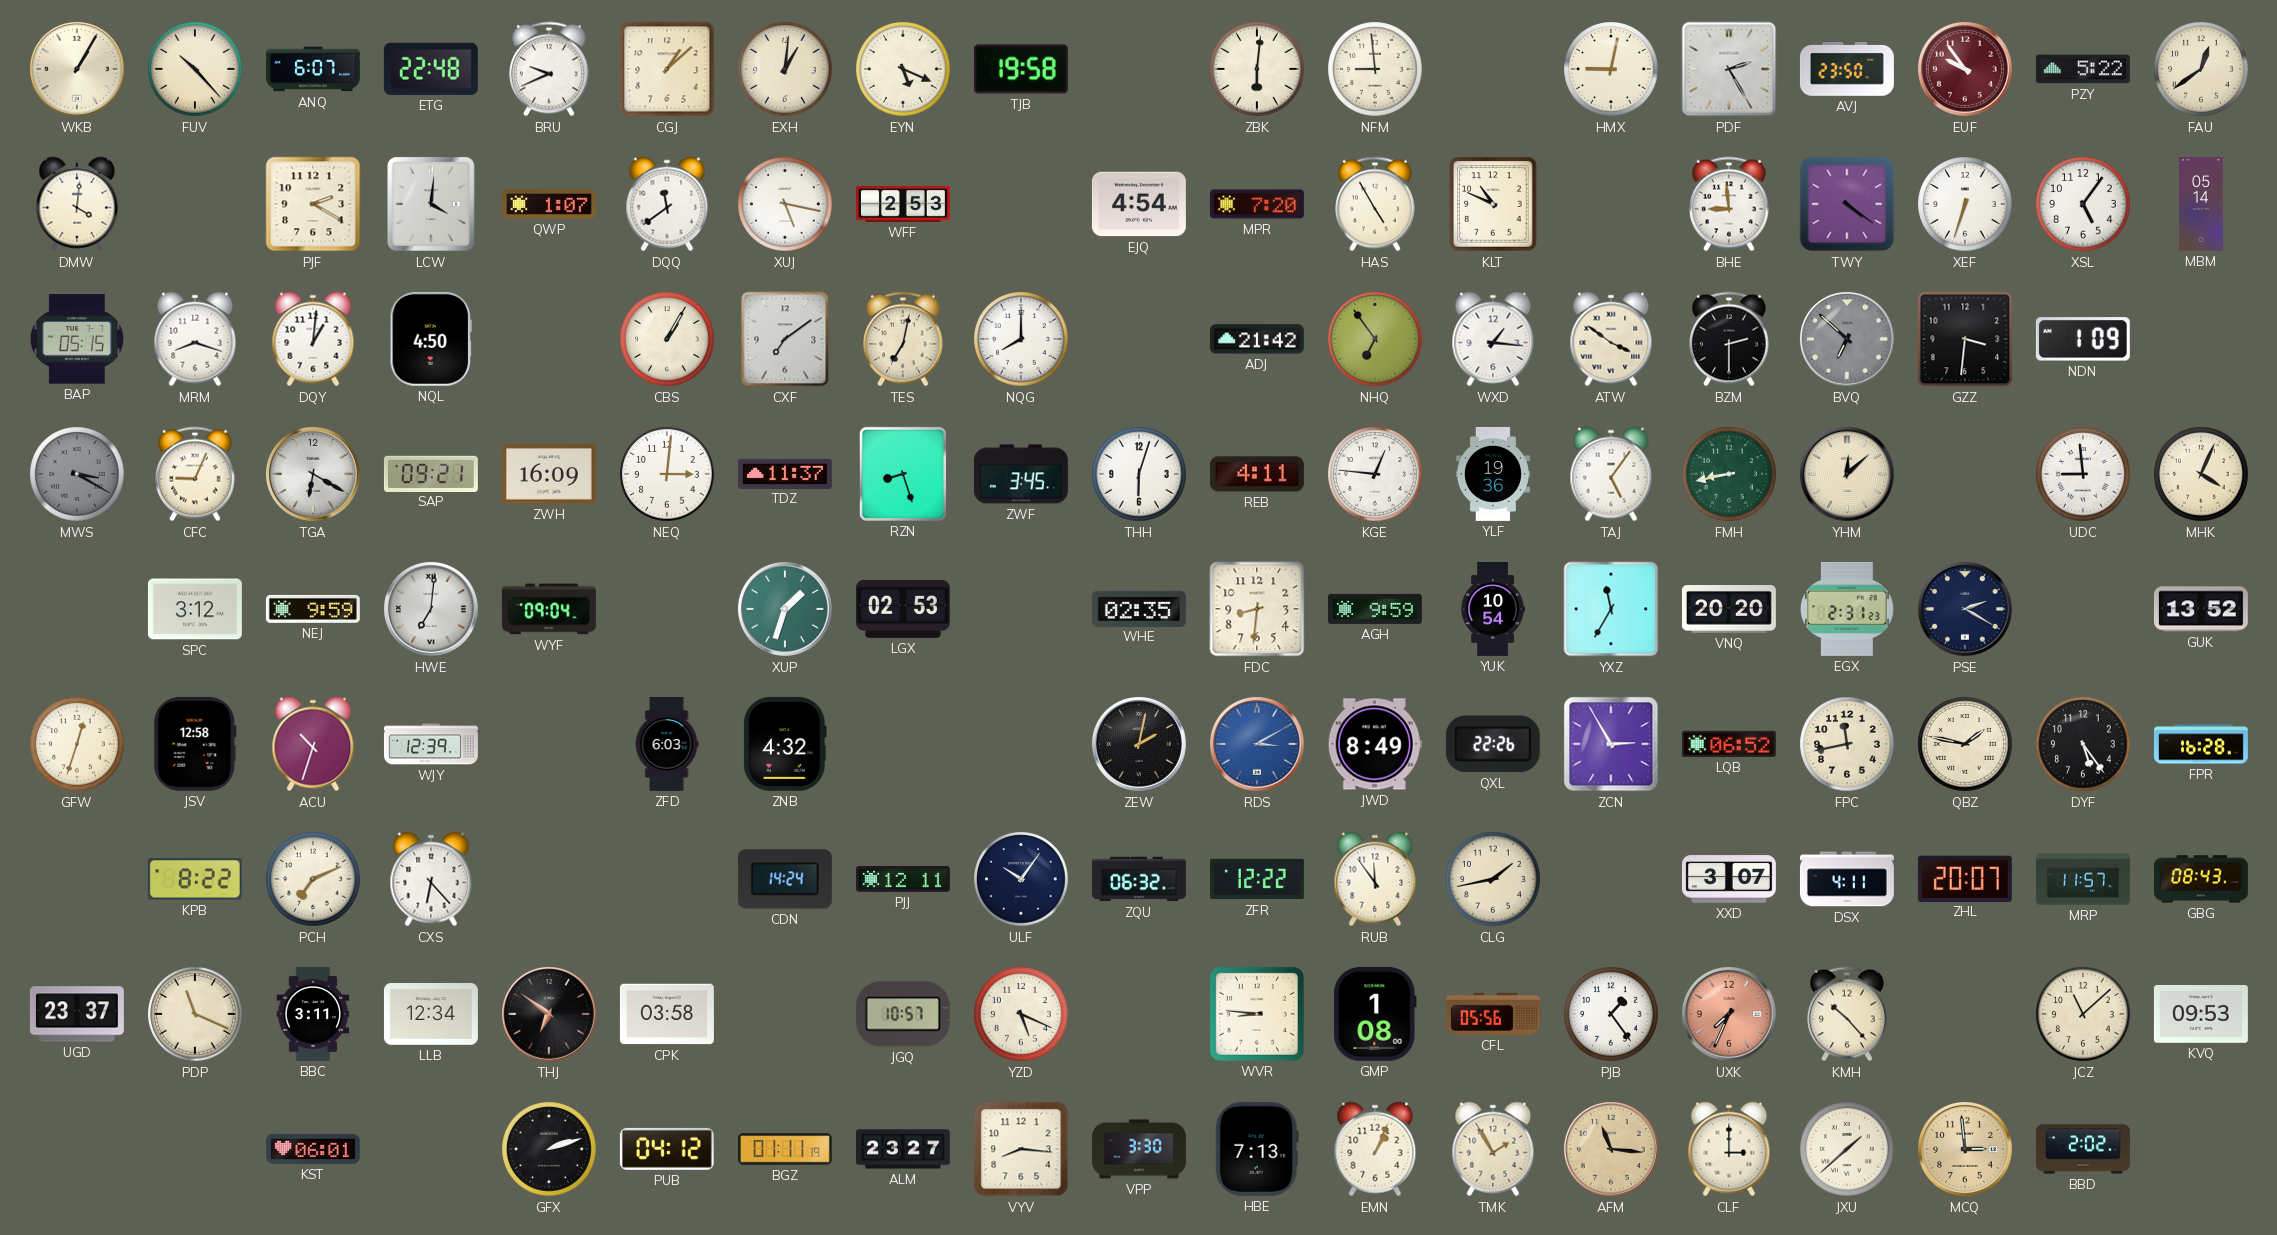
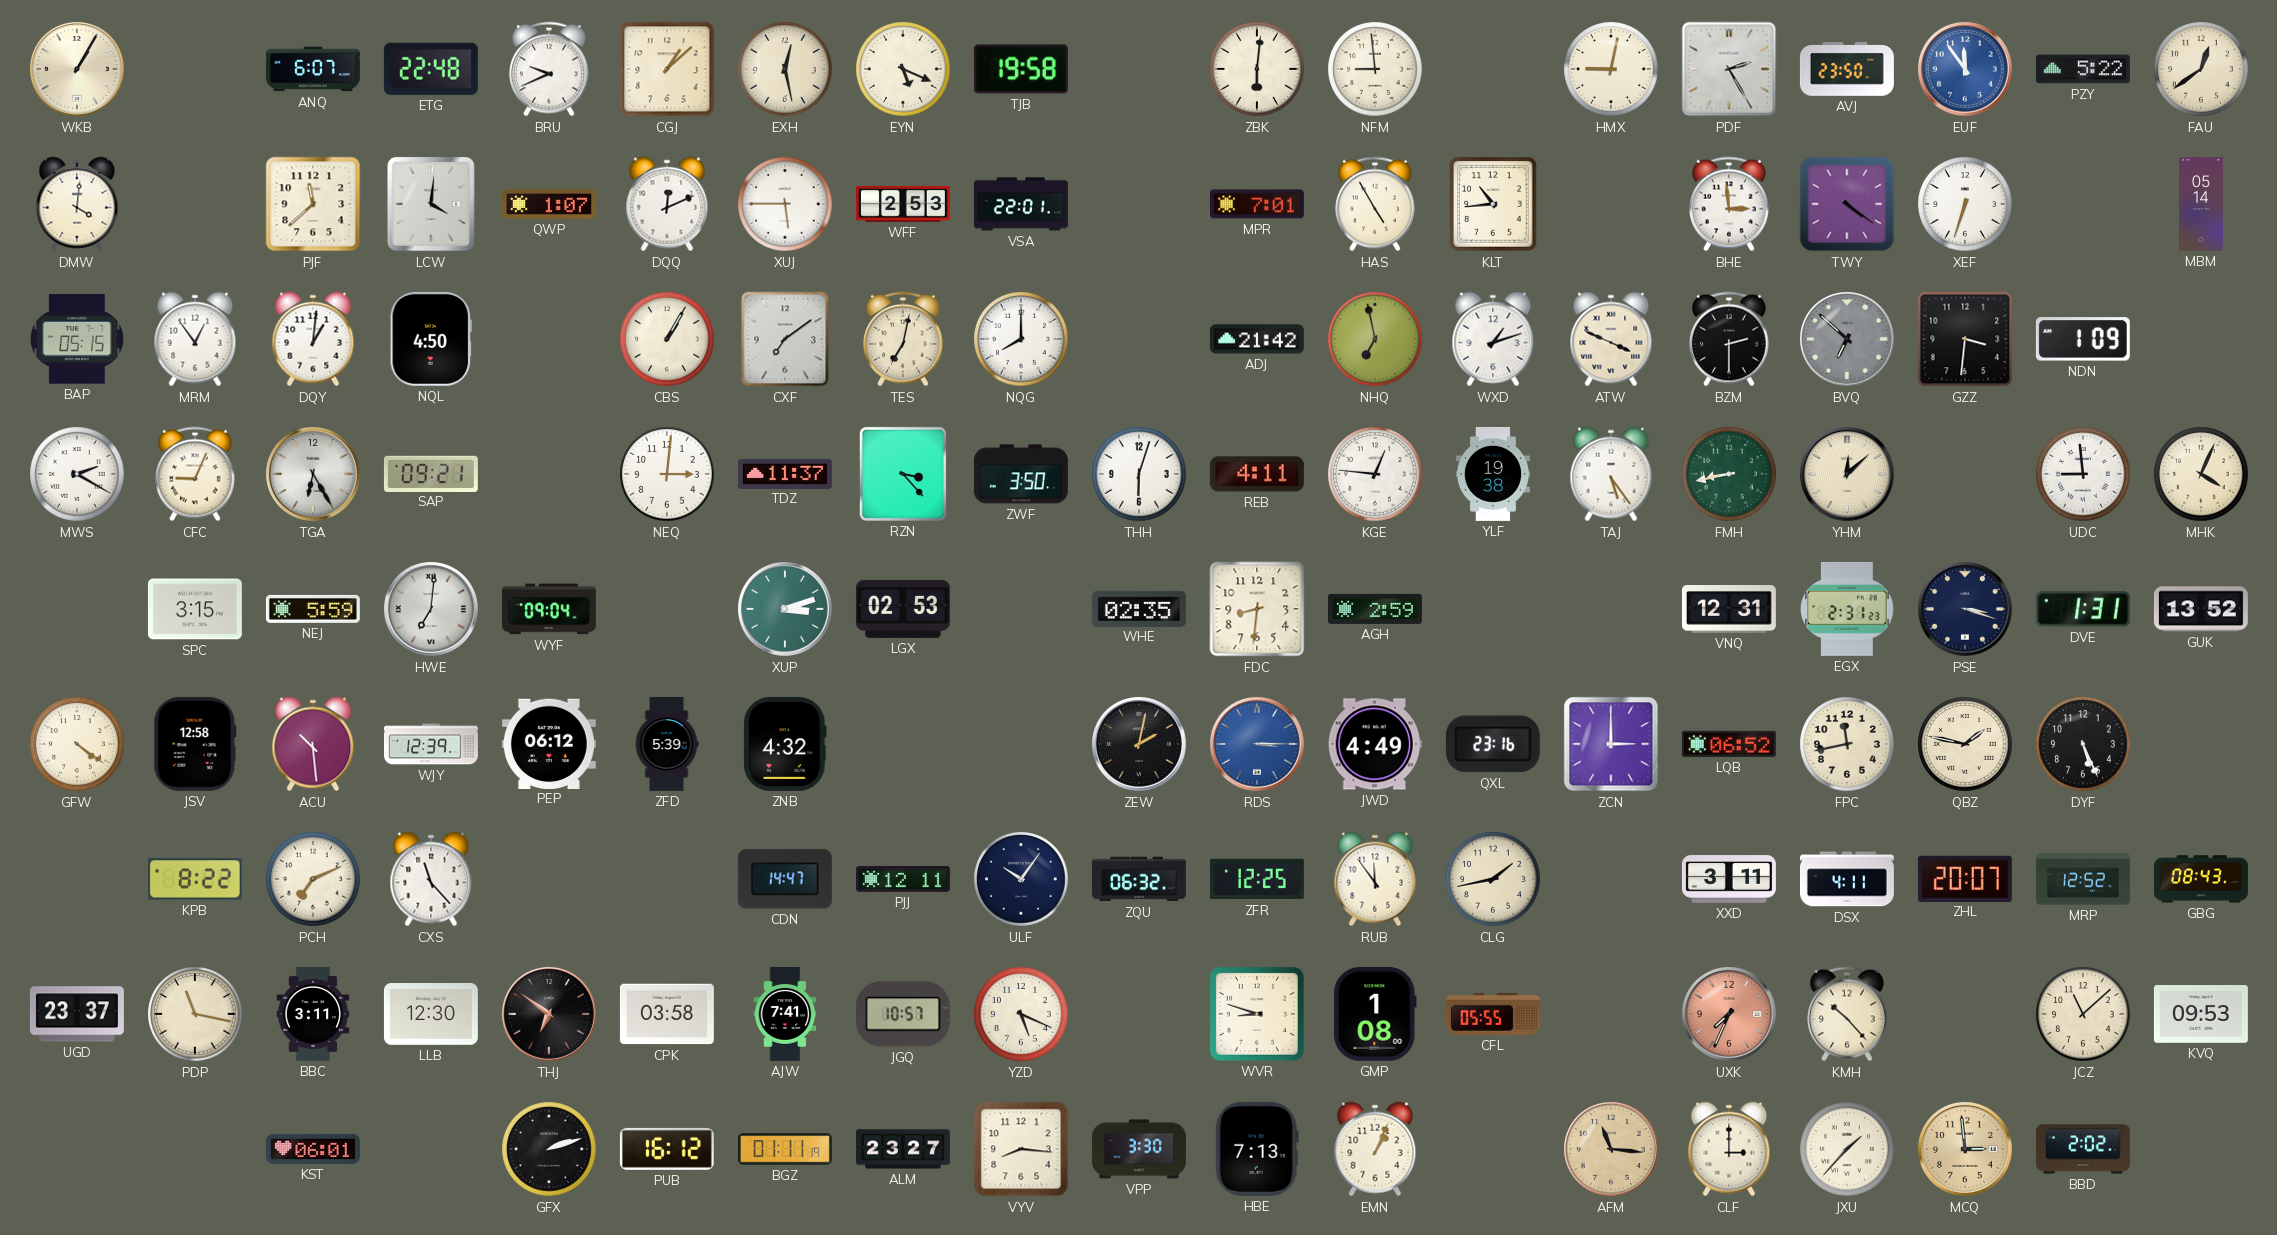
FUV: 10:23 -> none (195, 69)
EXH: 1:01 -> 12:28 (785, 69)
EUF: 9:54 -> 11:54 (1965, 69)
EUF dial: burgundy -> blue (1965, 69)
PJF: 2:20 -> 11:38 (313, 204)
DQQ: 11:39 -> 12:11 (667, 204)
XUJ: 5:17 -> 5:45 (785, 204)
VSA: none -> 22:01 (1021, 204)
EJQ: 4:54 -> none (1139, 204)
MPR: 7:20 -> 7:01 (1257, 204)
KLT: 10:49 -> 10:44 (1493, 204)
BHE: 8:59 -> 2:59 (1729, 204)
XSL: 5:06 -> none (2083, 204)
MRM: 8:18 -> 12:54 (195, 339)
NHQ: 6:54 -> 6:58 (1375, 339)
WXD: 1:16 -> 1:12 (1493, 339)
ATW: 3:51 -> 3:49 (1611, 339)
MWS: 3:20 -> 2:20 (77, 474)
MWS dial: grey -> white (77, 474)
TGA: 6:20 -> 6:25 (313, 474)
ZWH: 16:09 -> none (549, 475)
RZN: 8:27 -> 3:23 (903, 474)
ZWF: 3:45 -> 3:50 (1021, 474)
YLF: 19:36 -> 19:38 (1493, 474)
TAJ: 5:06 -> 5:24 (1611, 474)
SPC: 3:12 -> 3:15 (195, 609)
NEJ: 9:59 -> 5:59 (313, 609)
XUP: 1:33 -> 3:12 (785, 609)
AGH: 9:59 -> 2:59 (1375, 609)
YUK: 10:54 -> none (1493, 609)
YXZ: 11:35 -> none (1611, 609)
VNQ: 20:20 -> 12:31 (1729, 610)
PSE: 2:20 -> 3:18 (1965, 609)
DVE: none -> 1:31 (2083, 609)
GFW: 12:33 -> 4:21 (77, 744)
ACU: 10:33 -> 10:29 (313, 744)
PEP: none -> 06:12 (549, 743)
ZFD: 6:03 -> 5:39 (667, 744)
RDS: 3:10 -> 3:15 (1257, 744)
JWD: 8:49 -> 4:49 (1375, 744)
QXL: 22:26 -> 23:16 (1493, 744)
ZCN: 2:55 -> 3:00 (1611, 744)
DYF: 5:24 -> 5:26 (2083, 744)
FPR: 16:28 -> none (2201, 744)
CXS: 6:23 -> 11:23 (431, 879)
CDN: 14:24 -> 14:47 (785, 879)
ZFR: 12:22 -> 12:25 (1257, 879)
XXD: 3:07 -> 3:11 (1729, 879)
MRP: 11:57 -> 12:52 (2083, 879)
PDP: 11:19 -> 11:17 (195, 1014)
LLB: 12:34 -> 12:30 (431, 1015)
AJW: none -> 7:41 (785, 1014)
WVR: 8:46 -> 8:48 (1257, 1014)
CFL: 05:56 -> 05:55 (1493, 1014)
PJB: 1:24 -> none (1611, 1014)
PUB: 04:12 -> 16:12 (667, 1149)
TMK: 1:55 -> none (1493, 1149)
JXU: 1:38 -> 1:37 (1847, 1149)
